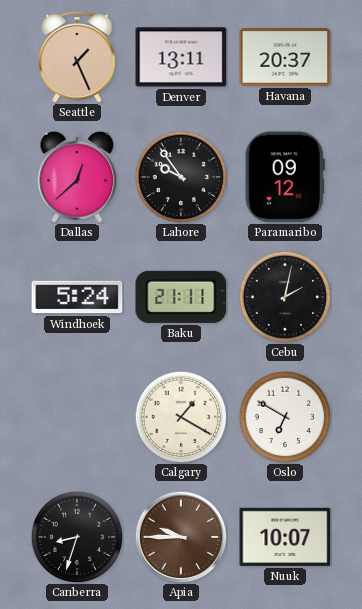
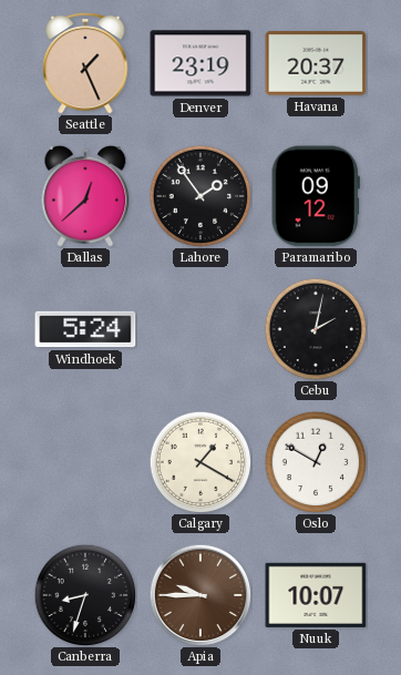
Denver: 13:11 -> 23:19 (200, 63)
Lahore: 9:54 -> 1:54 (200, 196)
Baku: 21:11 -> none (181, 297)
Oslo: 6:50 -> 12:50 (316, 462)
